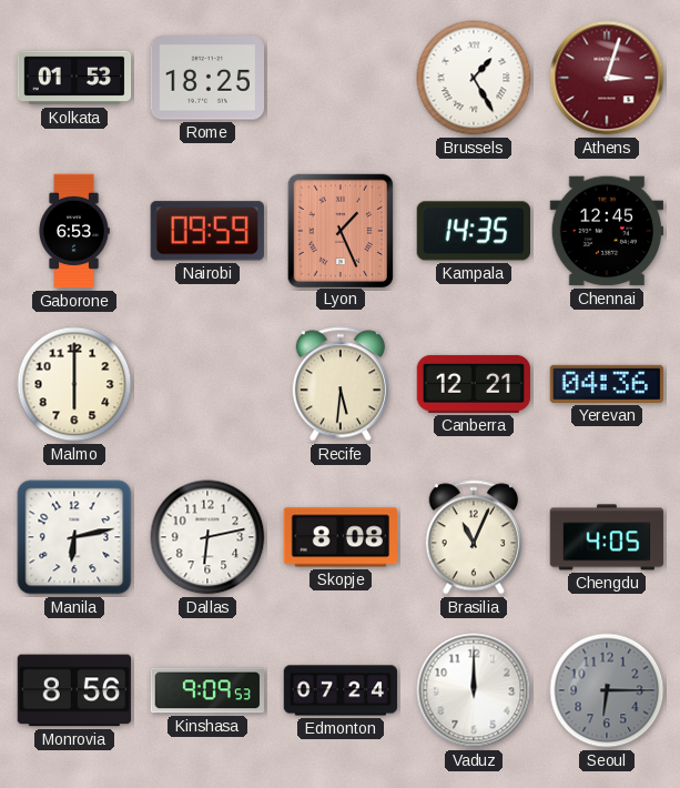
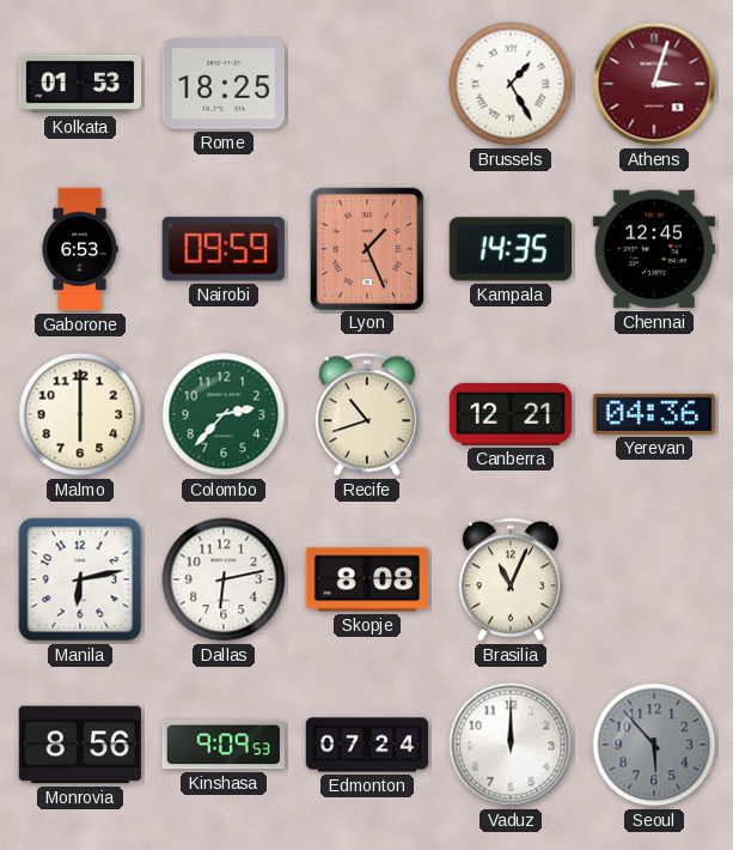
Colombo: none -> 2:37 (224, 414)
Recife: 5:31 -> 10:42 (367, 414)
Chengdu: 4:05 -> none (607, 537)
Seoul: 6:15 -> 5:53 (654, 745)
